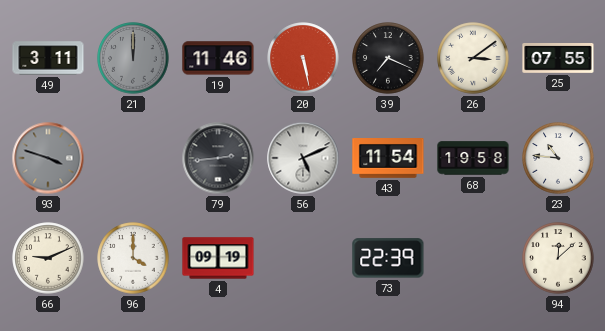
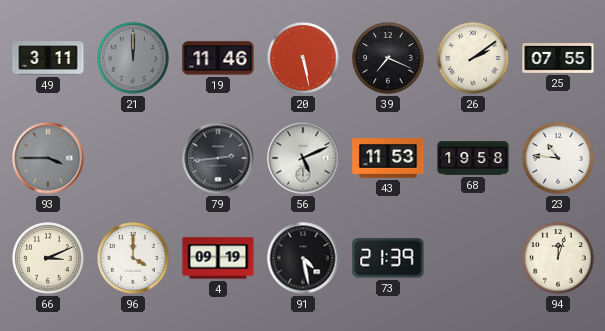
26: 3:09 -> 2:09 (473, 58)
93: 3:48 -> 3:45 (48, 158)
43: 11:54 -> 11:53 (388, 159)
66: 9:11 -> 3:11 (48, 258)
91: none -> 4:28 (303, 258)
73: 22:39 -> 21:39 (388, 258)
94: 12:08 -> 12:03 (558, 258)
